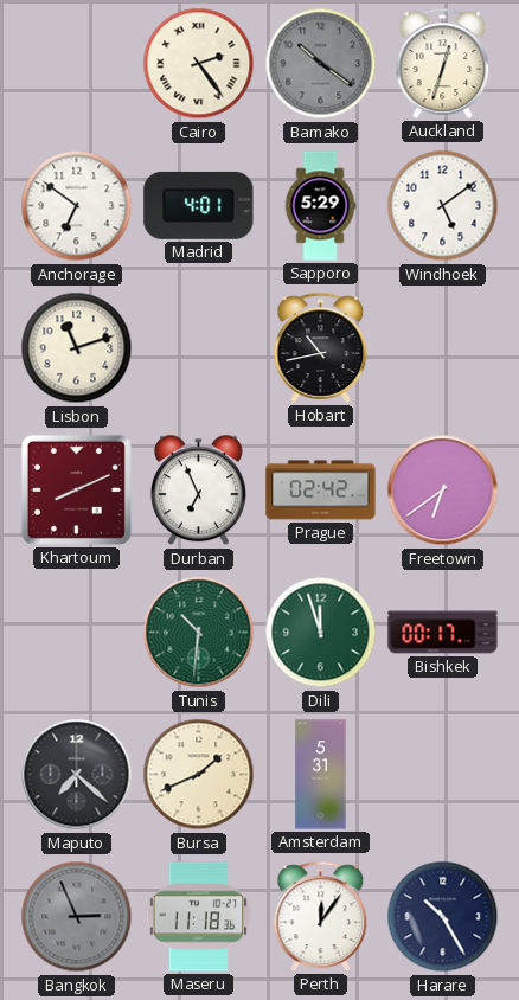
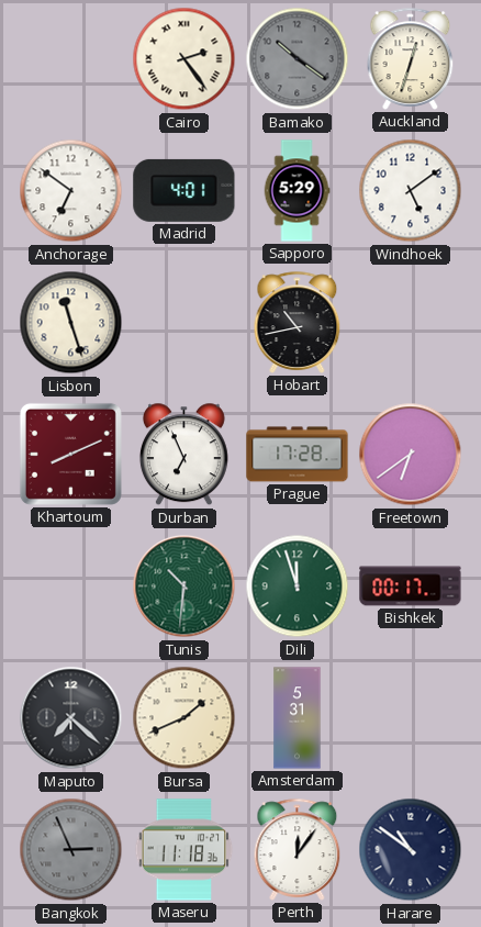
Lisbon: 11:12 -> 11:27 (71, 323)
Prague: 02:42 -> 17:28 (298, 455)
Harare: 10:25 -> 10:51 (411, 850)
